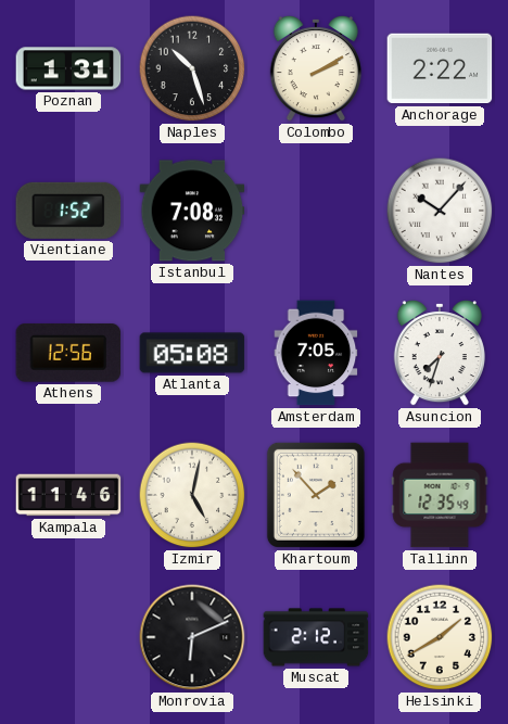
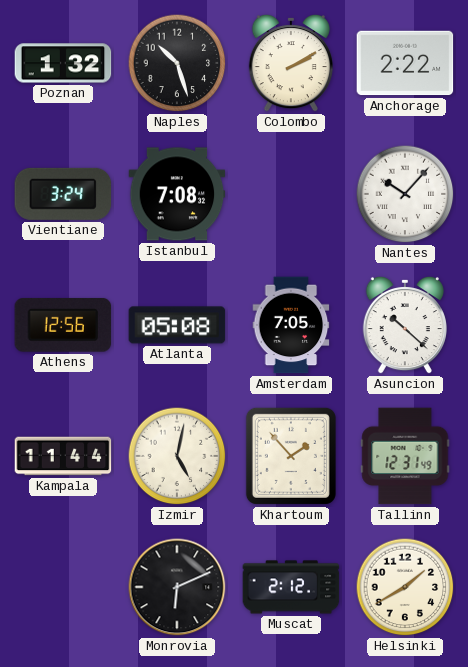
Poznan: 1:31 -> 1:32 (63, 63)
Vientiane: 1:52 -> 3:24 (63, 194)
Asuncion: 7:33 -> 10:22 (405, 325)
Kampala: 11:46 -> 11:44 (63, 456)
Tallinn: 12:35 -> 12:31 (405, 456)
